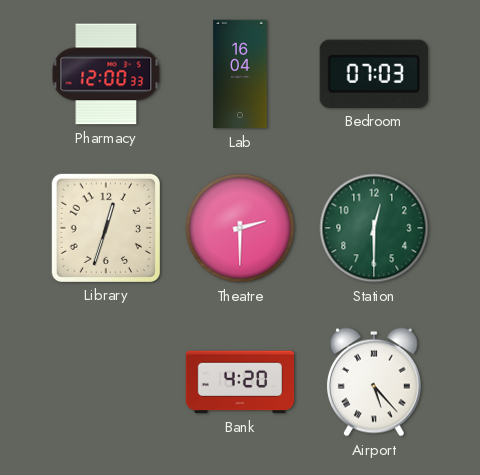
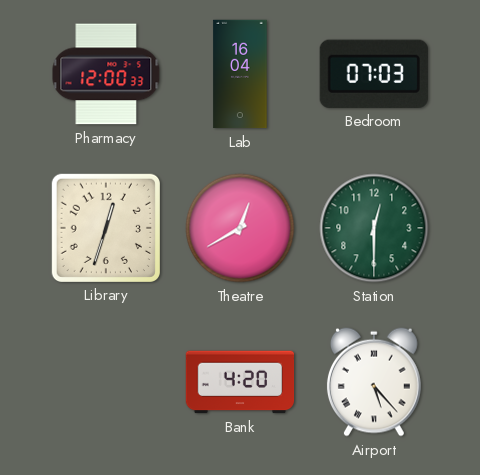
Theatre: 2:30 -> 12:40 (240, 228)
